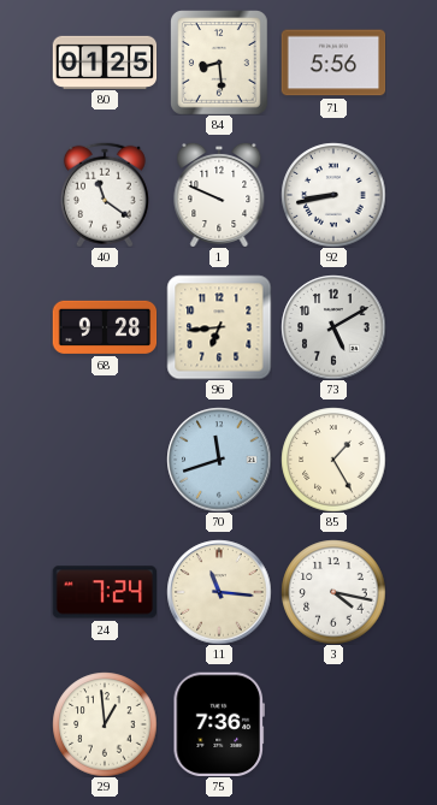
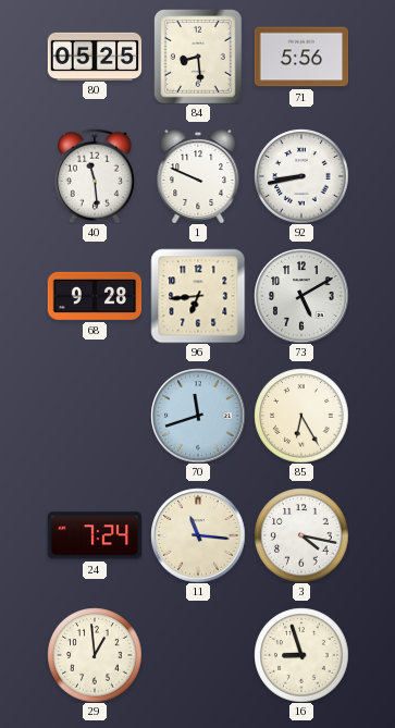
80: 01:25 -> 05:25 (95, 55)
40: 11:21 -> 11:29 (95, 176)
85: 1:25 -> 6:25 (301, 416)
75: 7:36 -> none (219, 724)
16: none -> 8:57 (301, 655)
